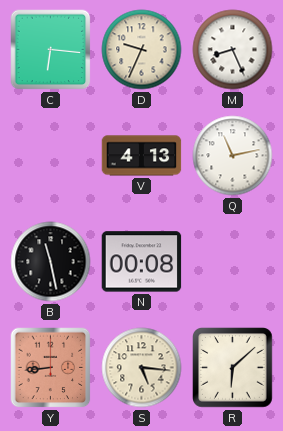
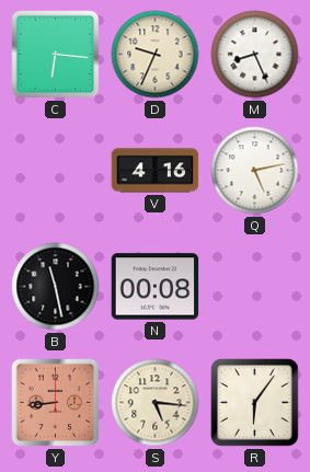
V: 4:13 -> 4:16 (156, 171)
Q: 11:13 -> 5:13 (255, 171)
R: 6:08 -> 6:06 (255, 403)
